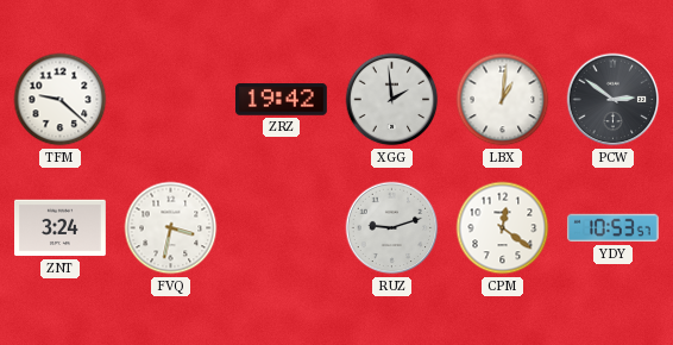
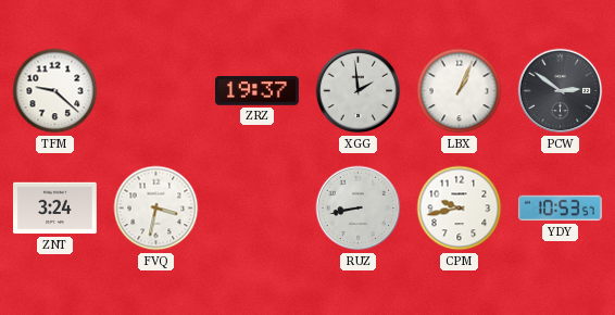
ZRZ: 19:42 -> 19:37 (256, 91)
LBX: 1:01 -> 1:04 (460, 91)
RUZ: 9:12 -> 8:43 (359, 209)
CPM: 12:21 -> 9:43 (460, 209)
